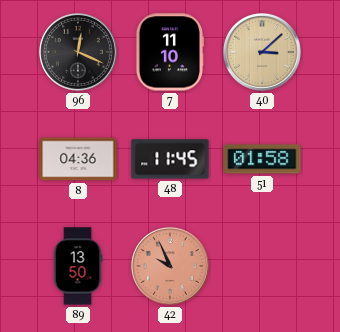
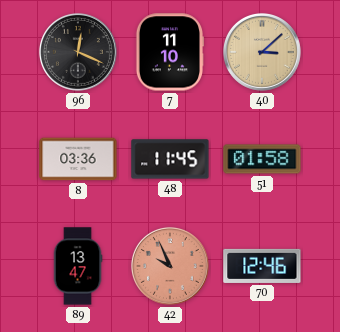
8: 04:36 -> 03:36 (78, 159)
89: 13:50 -> 13:47 (78, 266)
70: none -> 12:46 (262, 266)
